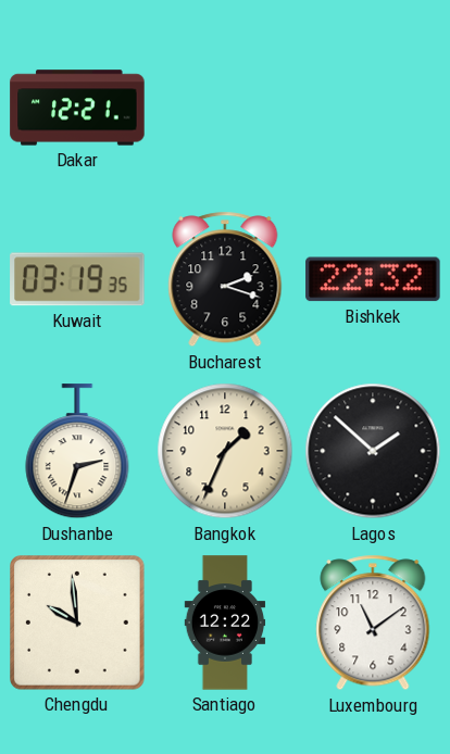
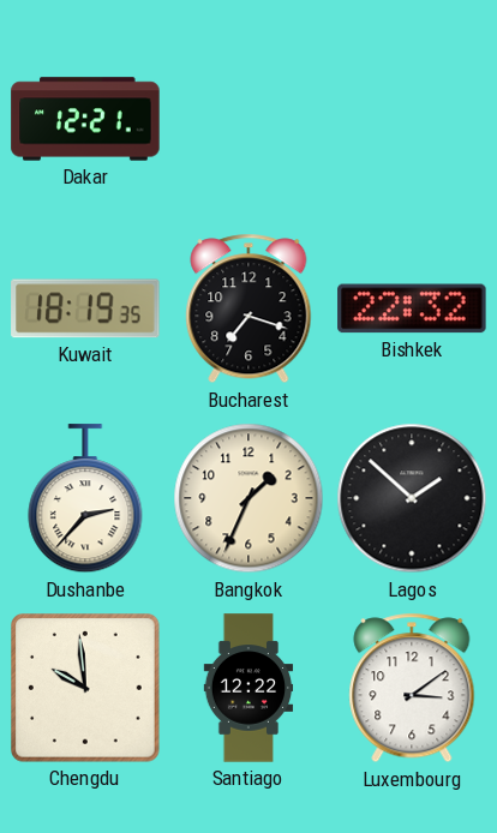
Kuwait: 03:19 -> 18:19 (85, 308)
Bucharest: 2:18 -> 7:18 (248, 308)
Dushanbe: 2:33 -> 2:37 (85, 499)
Luxembourg: 11:09 -> 3:09 (412, 688)
